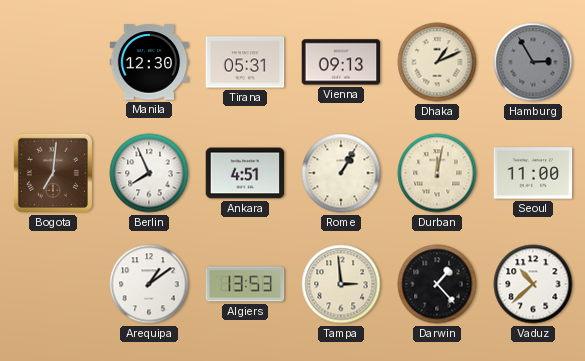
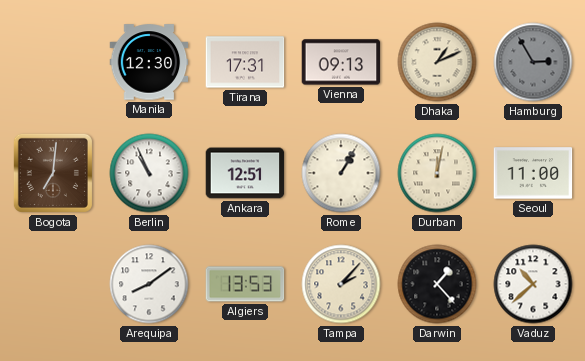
Tirana: 05:31 -> 17:31 (245, 62)
Berlin: 7:56 -> 10:56 (149, 173)
Ankara: 4:51 -> 12:51 (245, 173)
Arequipa: 1:09 -> 8:09 (149, 284)
Tampa: 2:59 -> 2:07 (341, 284)
